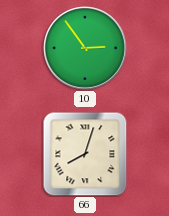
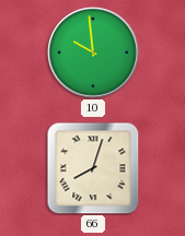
10: 2:54 -> 9:59 (94, 54)
